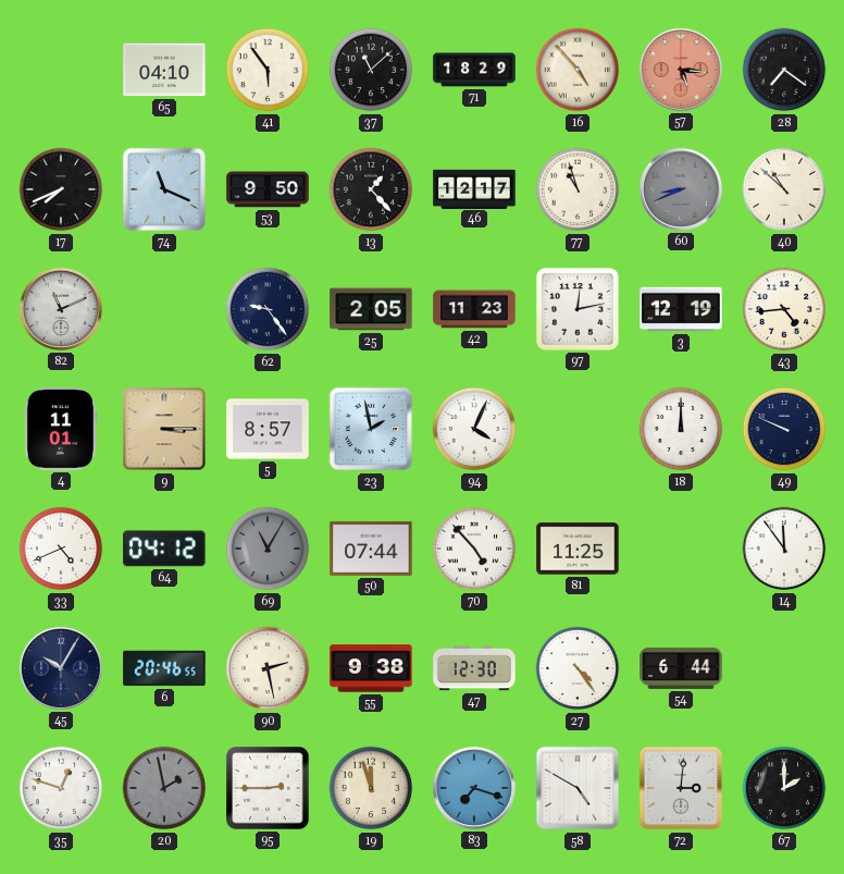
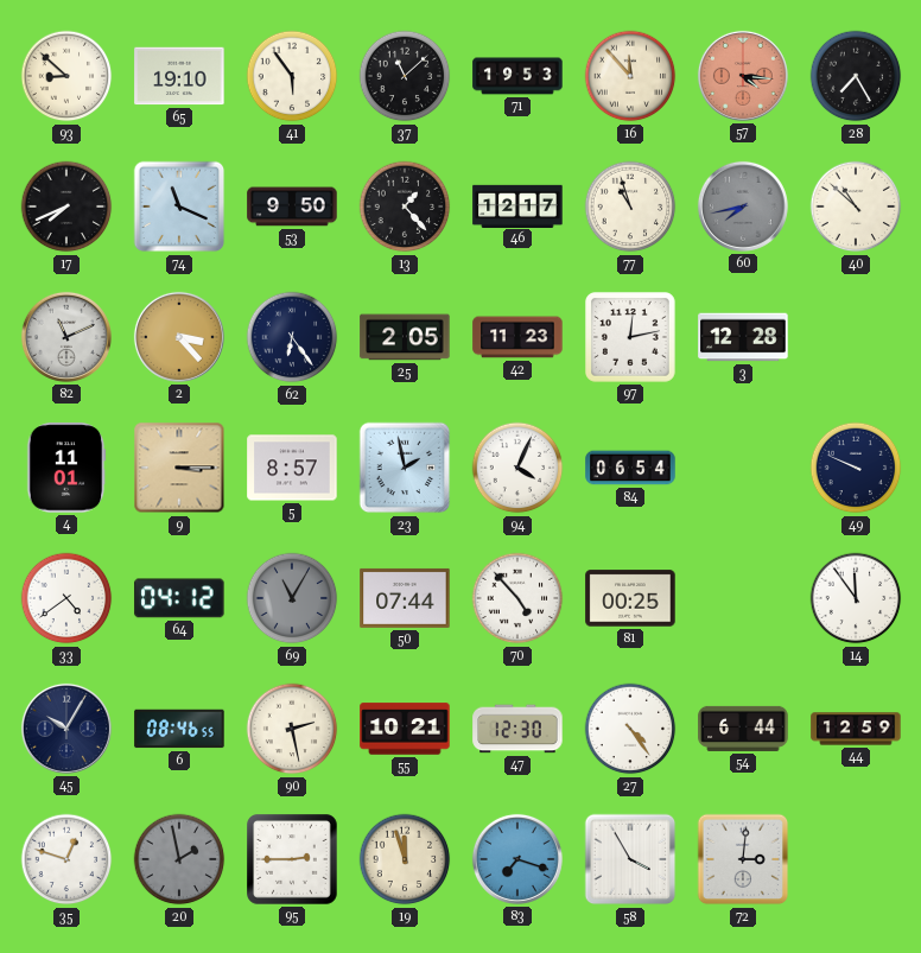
93: none -> 8:52 (66, 76)
65: 04:10 -> 19:10 (179, 76)
71: 18:29 -> 19:53 (517, 76)
16: 4:53 -> 11:53 (630, 76)
57: 5:16 -> 4:16 (743, 76)
28: 7:21 -> 7:25 (856, 76)
60: 8:41 -> 7:43 (743, 207)
2: none -> 3:23 (179, 337)
62: 9:24 -> 6:24 (292, 337)
3: 12:19 -> 12:28 (743, 337)
43: 4:44 -> none (784, 309)
84: none -> 06:54 (630, 468)
18: 12:00 -> none (681, 429)
33: 4:41 -> 4:39 (66, 598)
81: 11:25 -> 00:25 (630, 598)
6: 20:46 -> 08:46 (179, 729)
55: 9:38 -> 10:21 (405, 729)
44: none -> 12:59 (856, 729)
58: 4:50 -> 3:55 (630, 859)
67: 2:00 -> none (784, 788)
